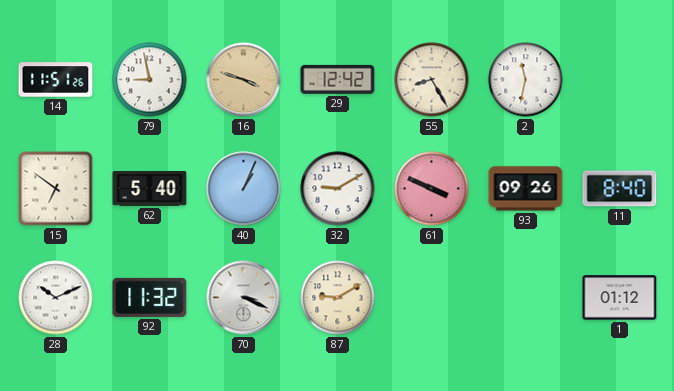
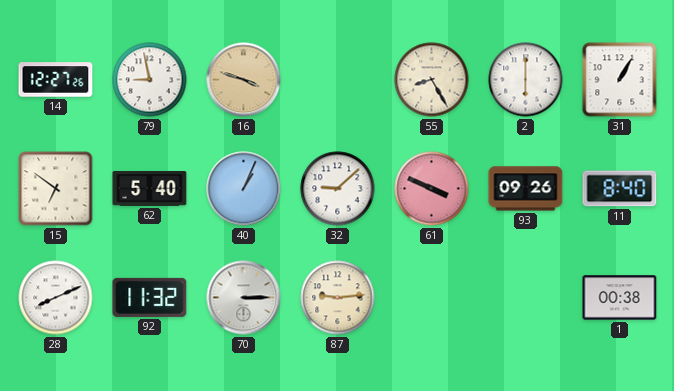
14: 11:51 -> 12:27 (56, 80)
29: 12:42 -> none (338, 79)
2: 11:32 -> 6:00 (526, 80)
31: none -> 1:05 (620, 80)
32: 9:10 -> 9:08 (338, 189)
28: 10:11 -> 8:11 (56, 298)
70: 3:19 -> 3:15 (244, 298)
87: 9:10 -> 9:14 (338, 298)
1: 01:12 -> 00:38 (620, 298)
